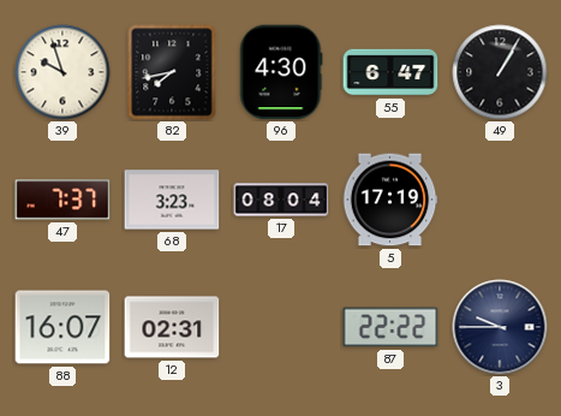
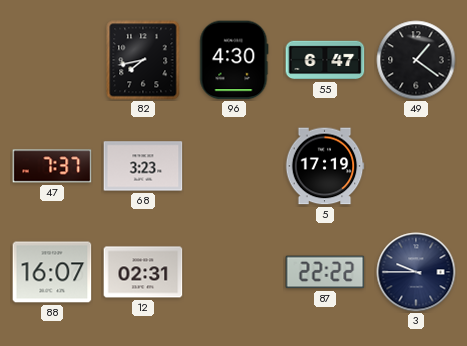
39: 9:57 -> none (62, 72)
49: 1:05 -> 1:21 (416, 60)
17: 08:04 -> none (281, 200)
